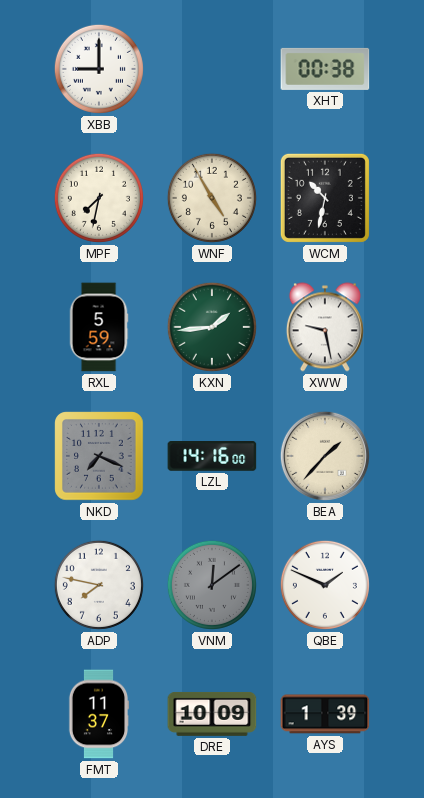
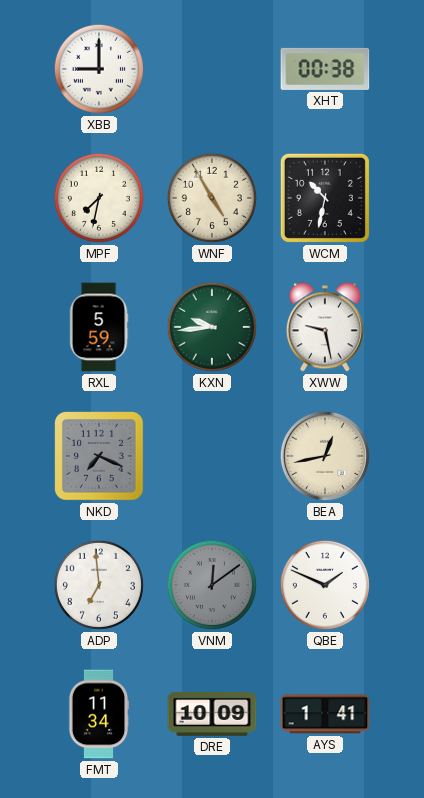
KXN: 1:44 -> 9:44 (212, 327)
LZL: 14:16 -> none (212, 456)
BEA: 1:37 -> 12:43 (325, 456)
ADP: 7:47 -> 6:59 (99, 585)
FMT: 11:37 -> 11:34 (99, 714)
AYS: 1:39 -> 1:41 (325, 714)
